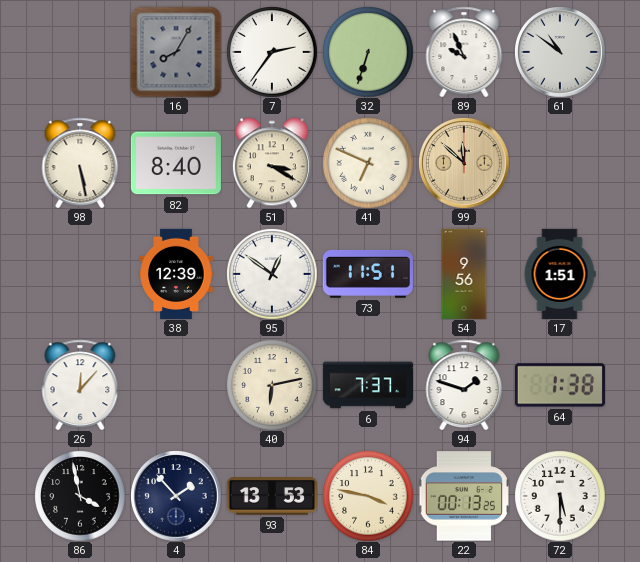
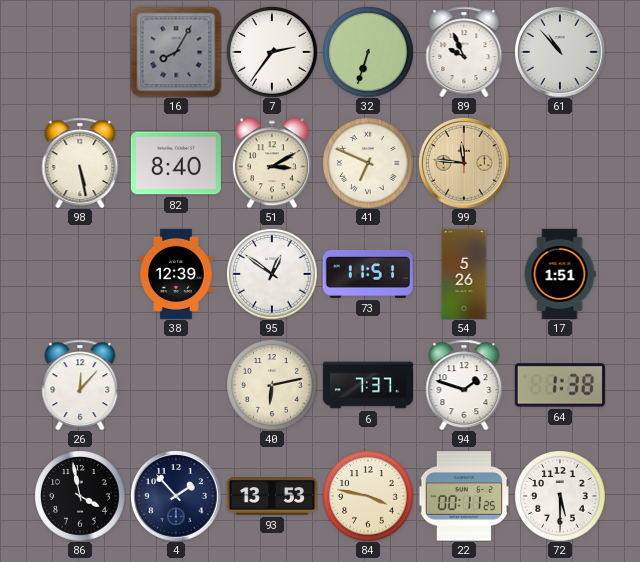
61: 10:51 -> 10:53 (560, 52)
51: 3:20 -> 3:10 (272, 163)
99: 11:52 -> 11:46 (464, 163)
54: 9:56 -> 5:26 (464, 273)
22: 00:13 -> 00:11 (464, 496)
